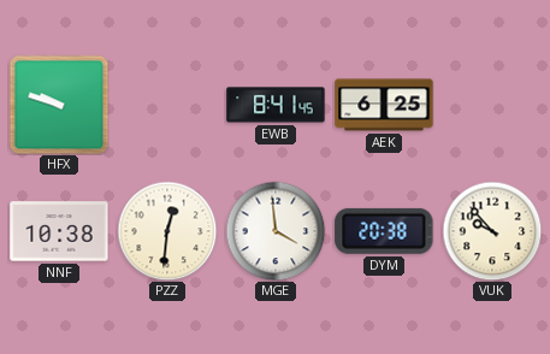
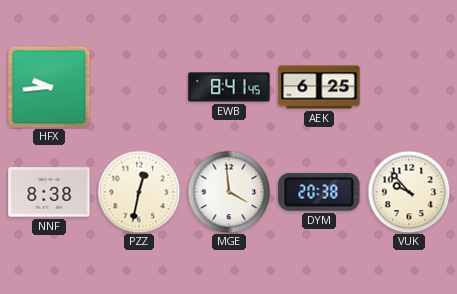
HFX: 9:48 -> 9:44 (49, 87)
NNF: 10:38 -> 8:38 (49, 192)
PZZ: 12:31 -> 12:32 (139, 192)
